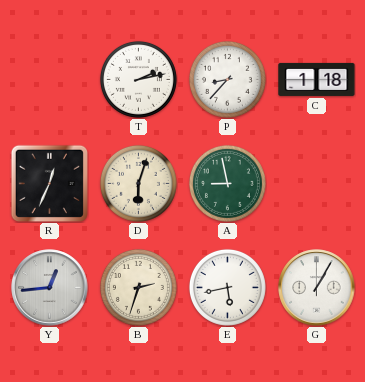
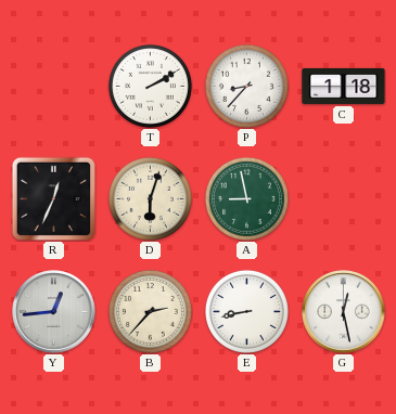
T: 2:13 -> 2:10 (150, 86)
B: 2:33 -> 2:37 (150, 311)
E: 5:43 -> 8:43 (246, 311)
G: 1:05 -> 12:28 (344, 312)
